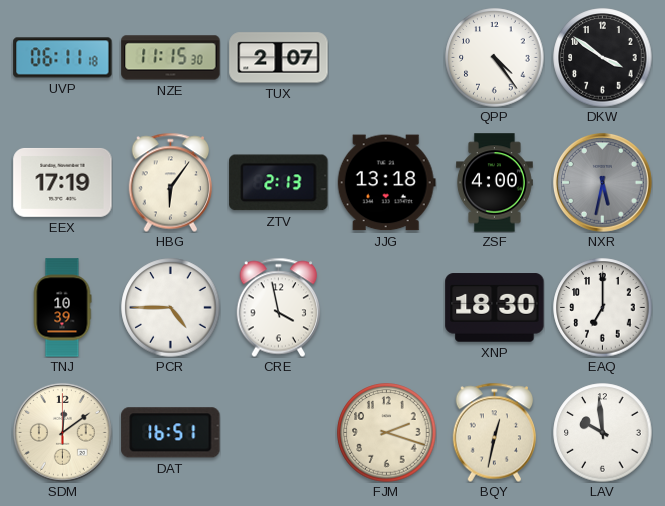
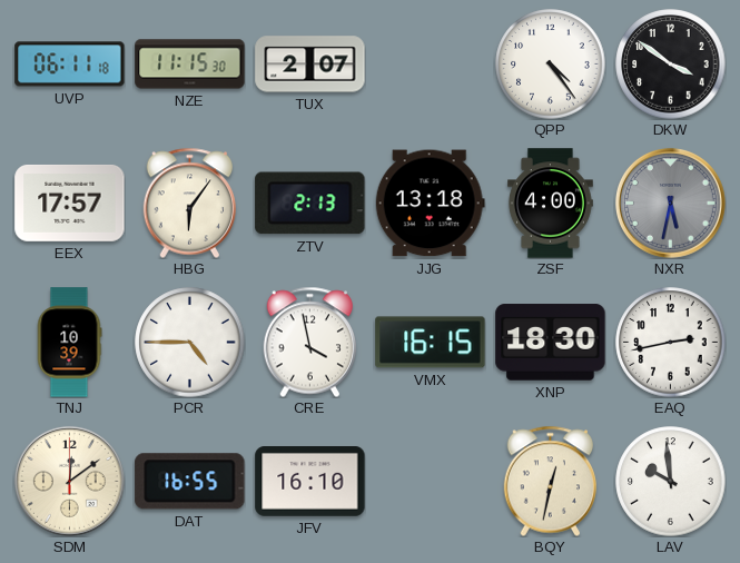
EEX: 17:19 -> 17:57 (70, 203)
VMX: none -> 16:15 (431, 343)
EAQ: 7:00 -> 2:43 (671, 343)
DAT: 16:51 -> 16:55 (190, 482)
JFV: none -> 16:10 (310, 482)
FJM: 2:18 -> none (387, 433)
